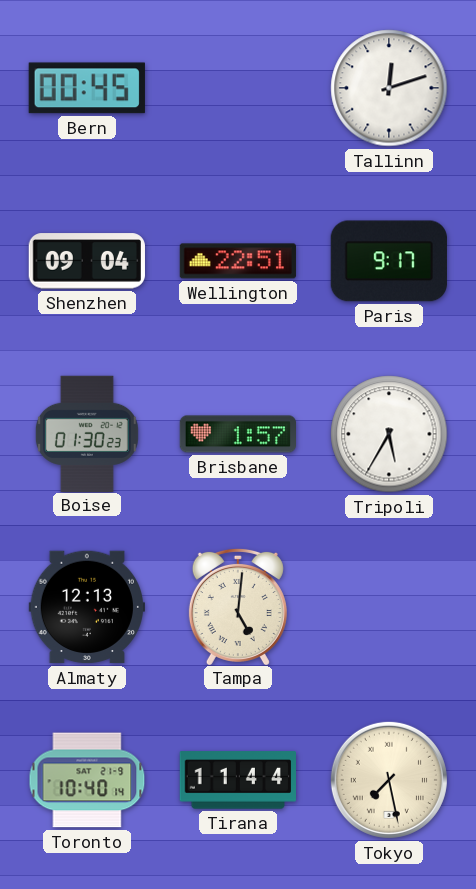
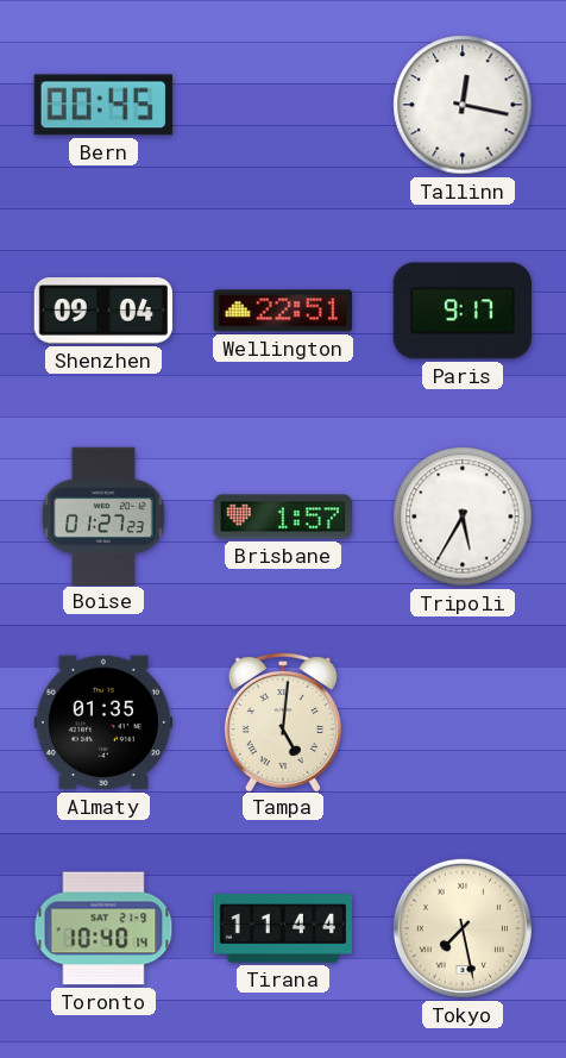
Tallinn: 12:12 -> 12:17 (463, 105)
Boise: 01:30 -> 01:27 (103, 515)
Almaty: 12:13 -> 01:35 (102, 722)
